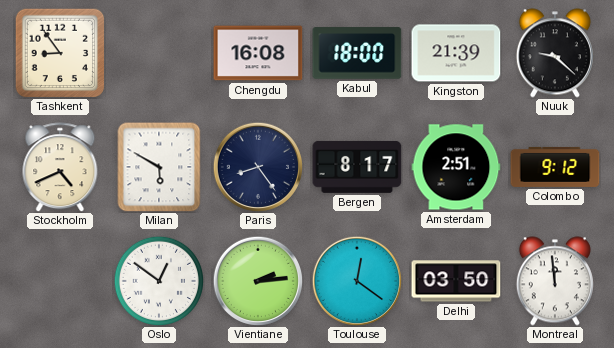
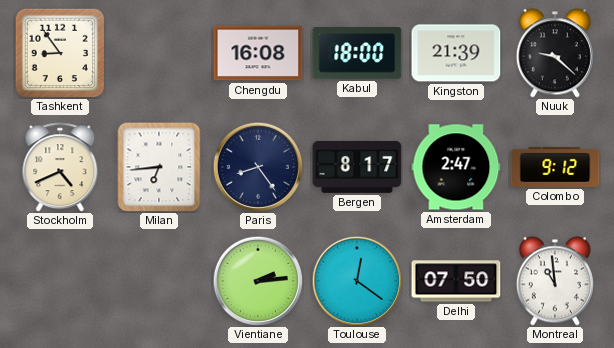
Milan: 5:50 -> 6:44 (159, 167)
Amsterdam: 2:51 -> 2:47 (456, 167)
Oslo: 12:51 -> none (158, 280)
Delhi: 03:50 -> 07:50 (456, 281)
Montreal: 11:59 -> 10:59 (555, 281)
